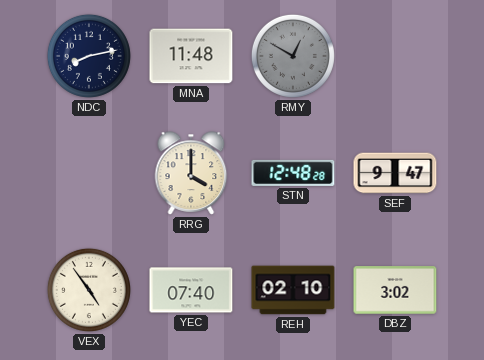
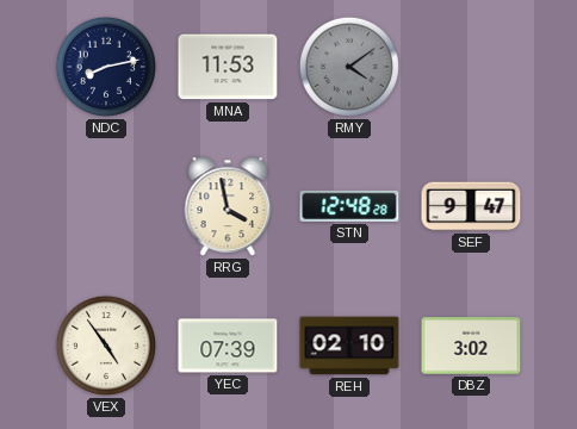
MNA: 11:48 -> 11:53 (228, 67)
RMY: 12:50 -> 4:09 (349, 67)
RRG: 4:00 -> 3:58 (228, 206)
YEC: 07:40 -> 07:39 (228, 346)
